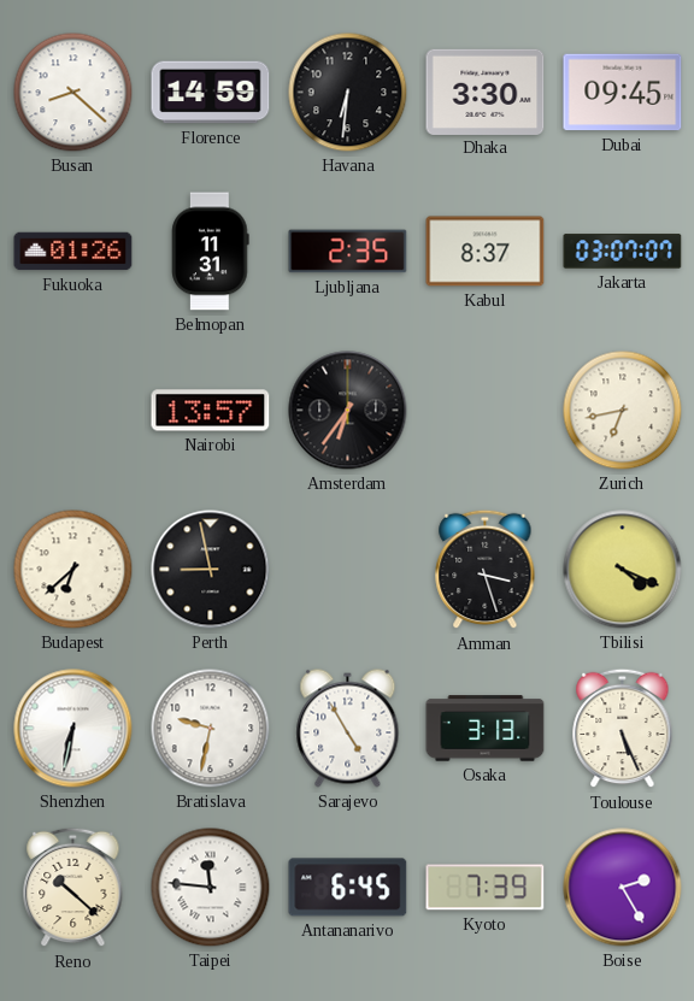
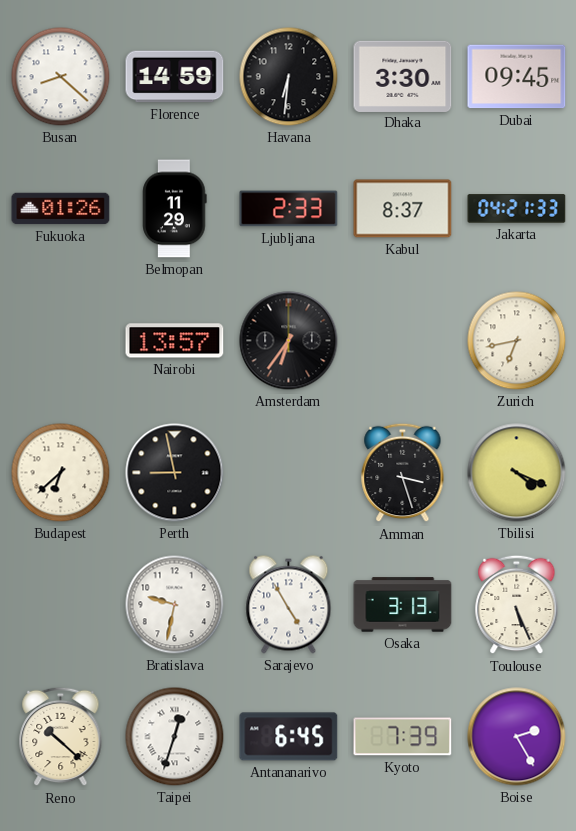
Belmopan: 11:31 -> 11:29 (175, 209)
Ljubljana: 2:35 -> 2:33 (289, 209)
Jakarta: 03:07 -> 04:21 (517, 209)
Shenzhen: 6:32 -> none (73, 729)
Taipei: 11:46 -> 12:33 (175, 737)
